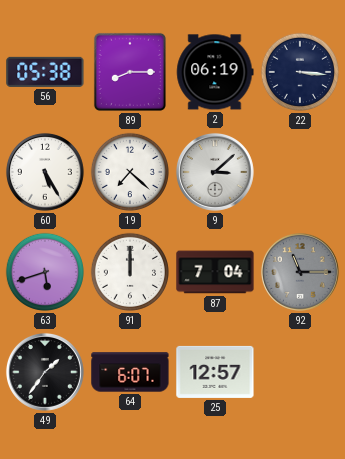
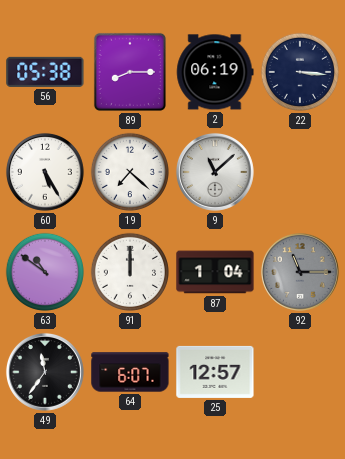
9: 3:08 -> 11:08 (215, 172)
63: 5:42 -> 10:51 (45, 272)
87: 7:04 -> 1:04 (215, 272)
49: 1:36 -> 11:36 (45, 372)
